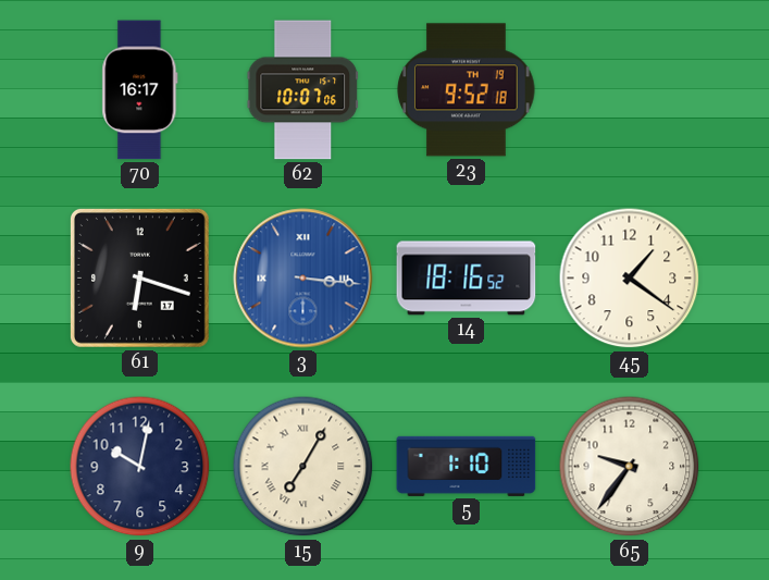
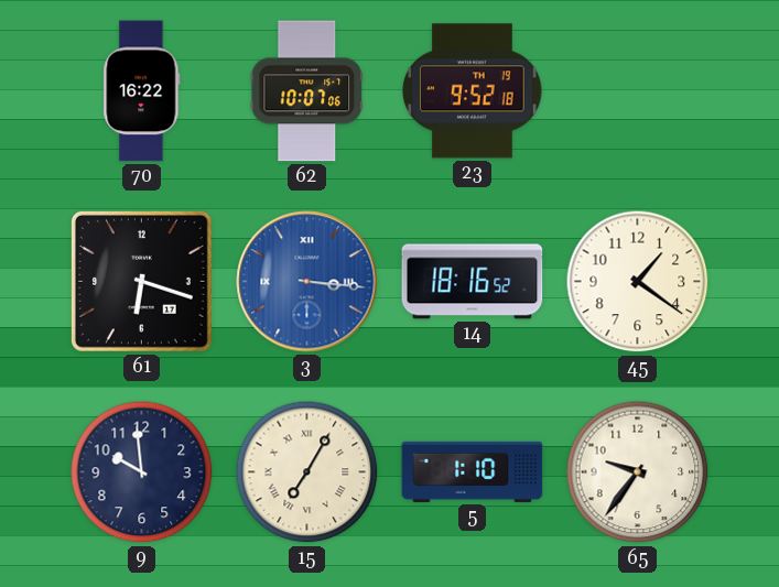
70: 16:17 -> 16:22 (142, 91)
9: 10:02 -> 9:59 (142, 472)
